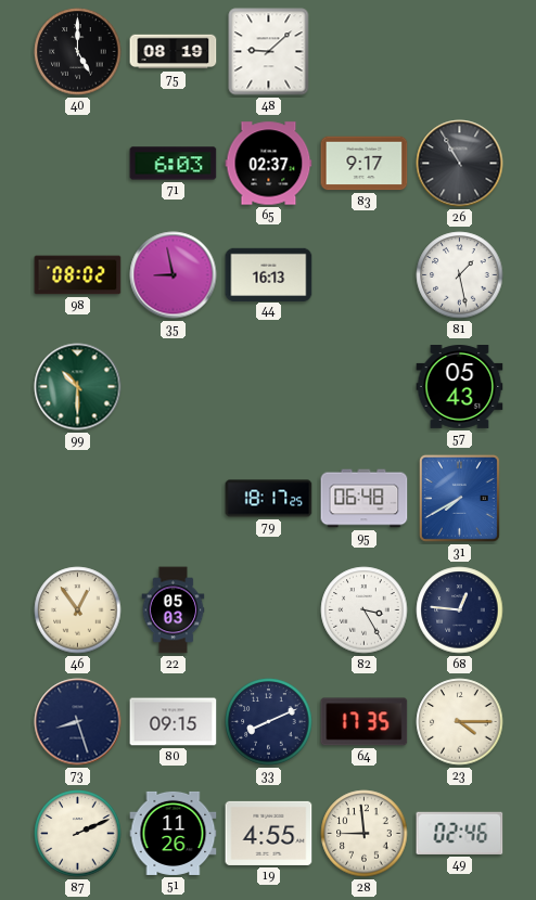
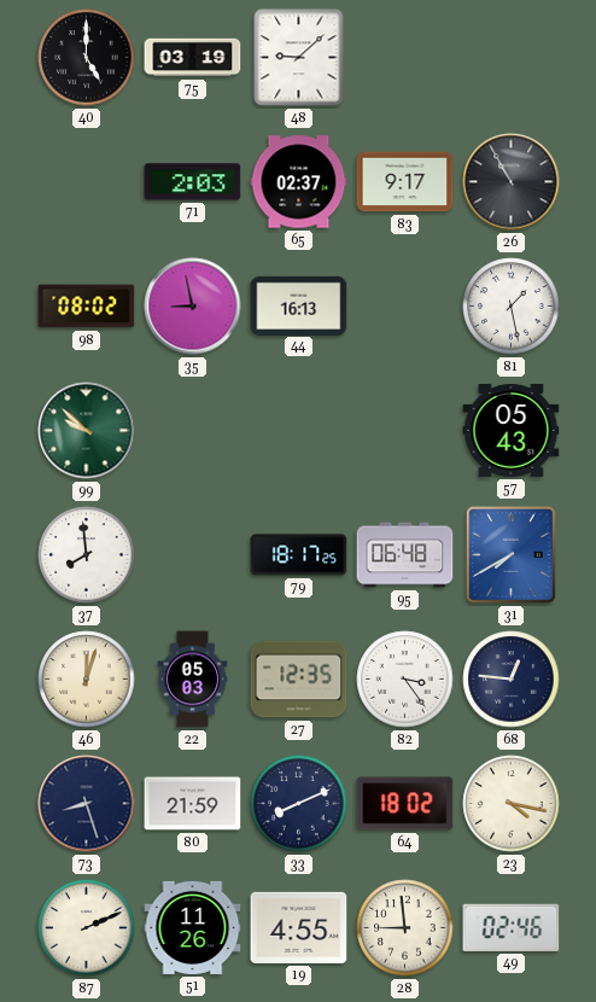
75: 08:19 -> 03:19 (193, 58)
71: 6:03 -> 2:03 (193, 182)
99: 10:30 -> 9:52 (87, 431)
37: none -> 7:59 (87, 555)
46: 12:54 -> 12:03 (87, 680)
27: none -> 12:35 (299, 680)
82: 3:25 -> 3:24 (405, 680)
80: 09:15 -> 21:59 (193, 804)
64: 17:35 -> 18:02 (405, 804)
23: 4:15 -> 4:17 (512, 804)
